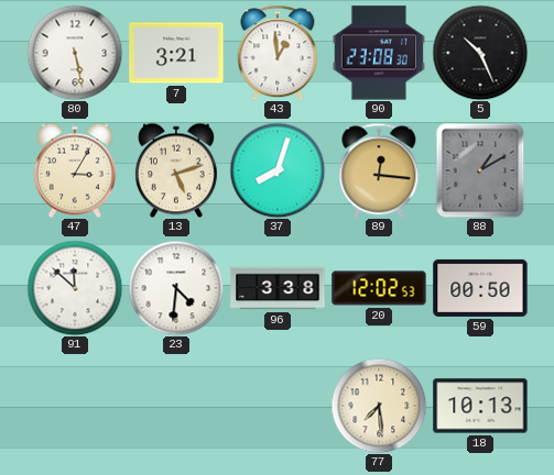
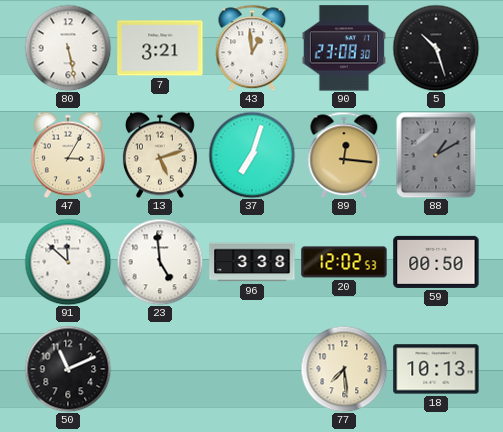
5: 10:26 -> 10:27 (436, 48)
37: 8:03 -> 7:03 (252, 155)
23: 4:31 -> 4:59 (160, 262)
50: none -> 11:11 (68, 369)
